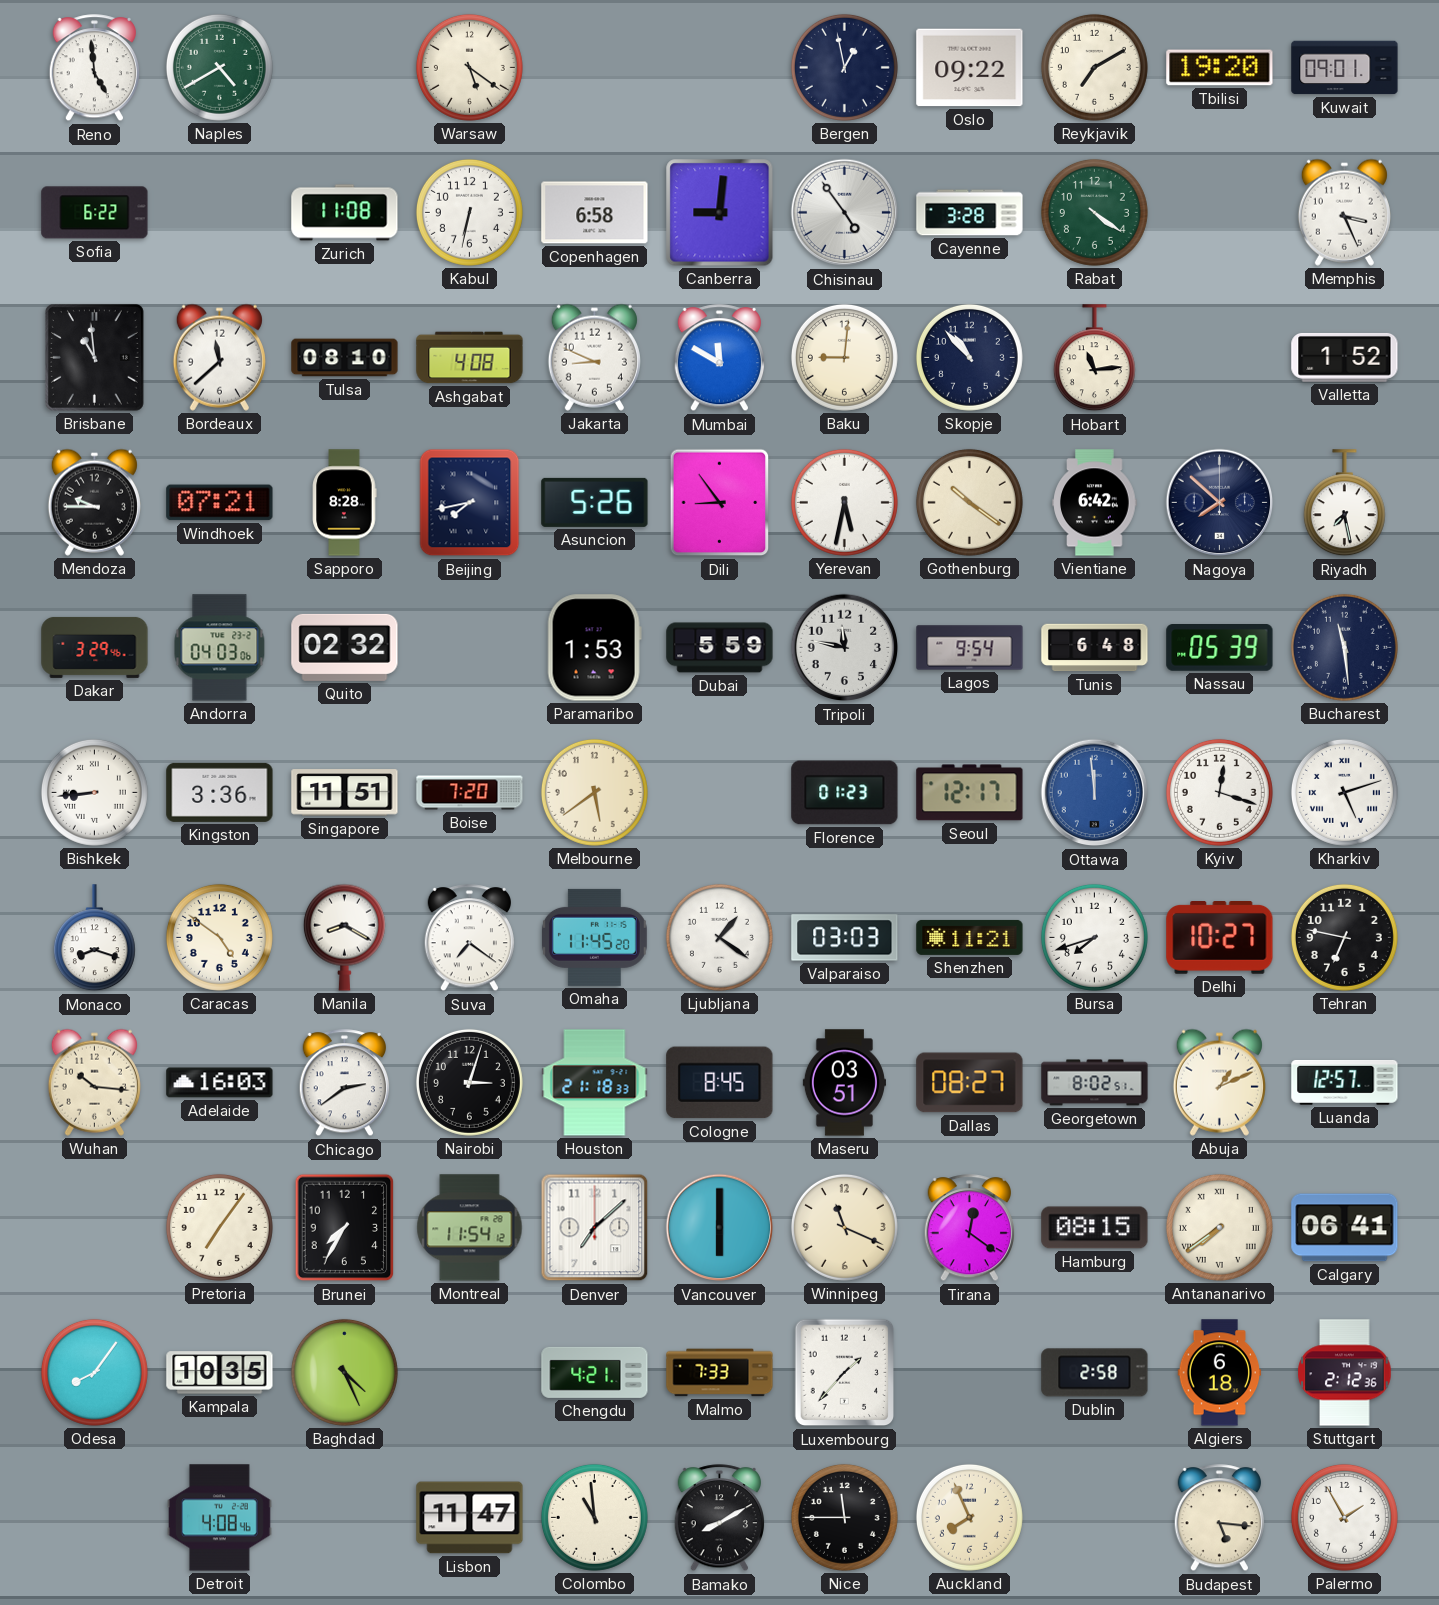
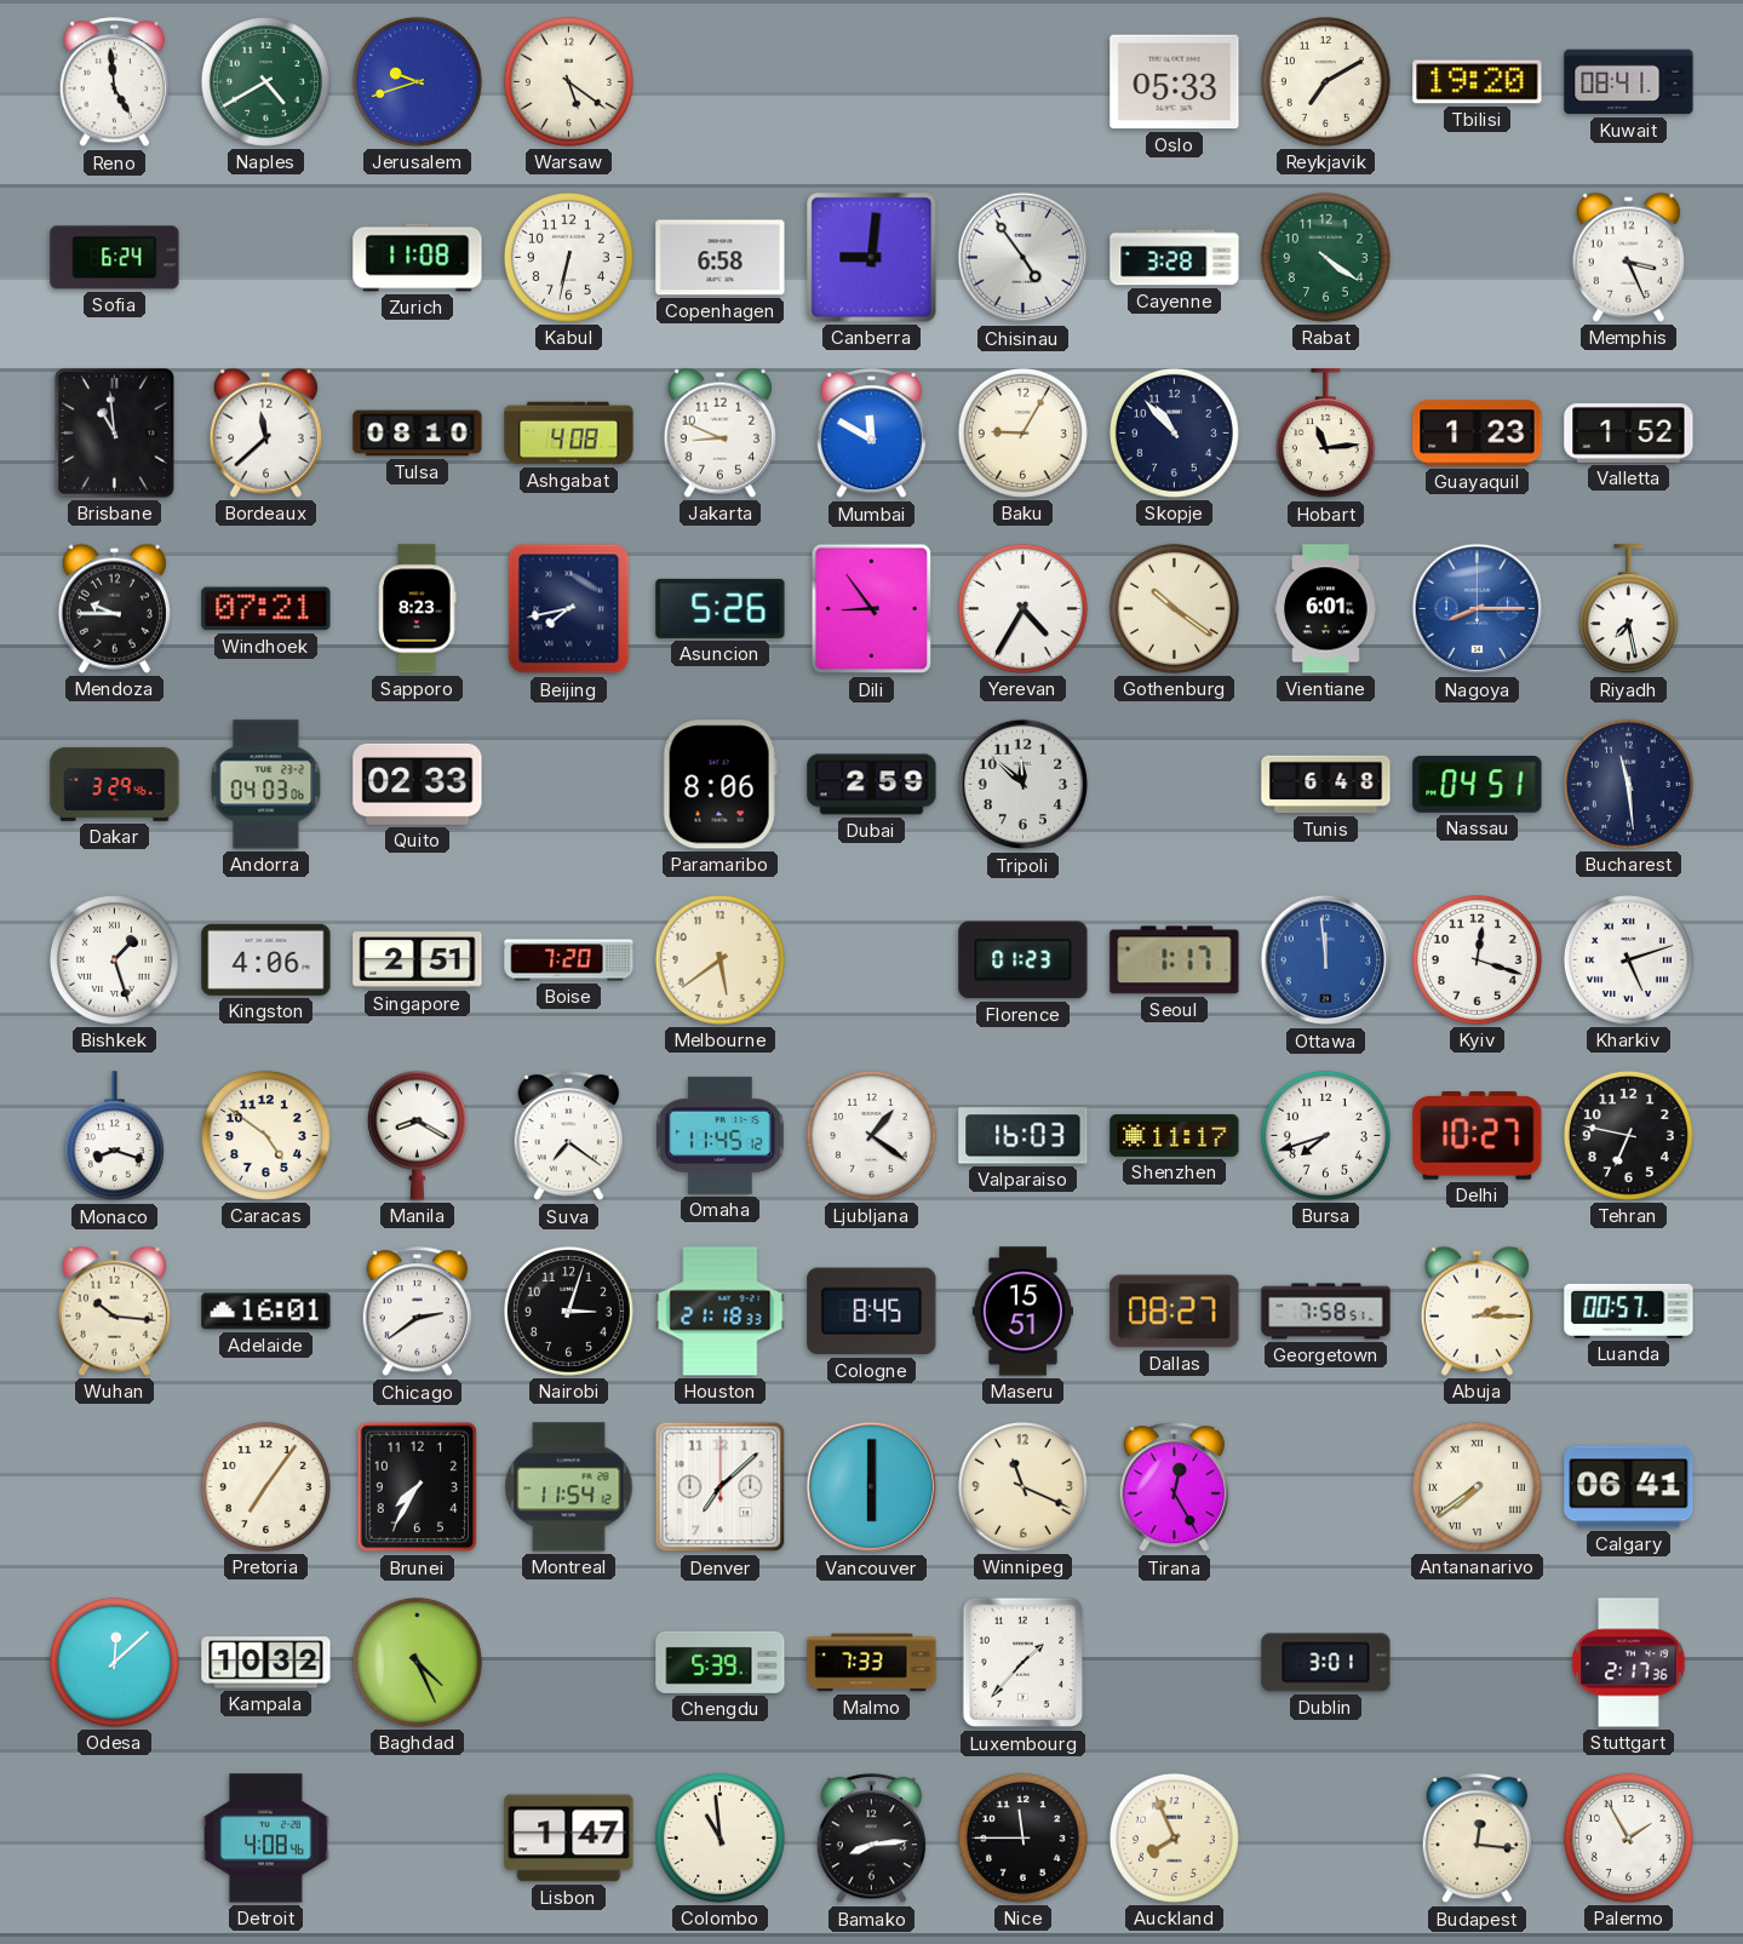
Jerusalem: none -> 9:42 (417, 81)
Bergen: 12:58 -> none (844, 67)
Oslo: 09:22 -> 05:33 (1175, 82)
Kuwait: 09:01 -> 08:41 (1629, 82)
Sofia: 6:22 -> 6:24 (115, 258)
Baku: 9:01 -> 9:05 (1022, 432)
Guayaquil: none -> 1:23 (1478, 434)
Sapporo: 8:28 -> 8:23 (418, 609)
Yerevan: 5:32 -> 4:35 (1022, 608)
Vientiane: 6:42 -> 6:01 (1326, 609)
Nagoya: 7:52 -> 8:15 (1478, 609)
Nagoya dial: navy -> blue (1478, 609)
Quito: 02:32 -> 02:33 (418, 784)
Paramaribo: 1:53 -> 8:06 (719, 785)
Dubai: 5:59 -> 2:59 (872, 785)
Tripoli: 11:47 -> 11:52 (1024, 785)
Lagos: 9:54 -> none (970, 648)
Nassau: 05:39 -> 04:51 (1478, 785)
Bishkek: 8:44 -> 1:27 (114, 959)
Kingston: 3:36 -> 4:06 (266, 959)
Singapore: 11:51 -> 2:51 (418, 960)
Seoul: 12:17 -> 1:17 (1175, 960)
Omaha: 11:45:20 -> 11:45:12 (719, 1135)
Valparaiso: 03:03 -> 16:03 (1024, 1136)
Shenzhen: 11:21 -> 11:17 (1175, 1135)
Adelaide: 16:03 -> 16:01 (266, 1312)
Maseru: 03:51 -> 15:51 (1022, 1312)
Georgetown: 8:02 -> 7:58 (1326, 1312)
Abuja: 1:11 -> 2:15 (1477, 1311)
Luanda: 12:57 -> 00:57 (1629, 1311)
Tirana: 12:21 -> 12:25 (1174, 1487)
Hamburg: 08:15 -> none (1095, 1228)
Odesa: 8:06 -> 12:08 (114, 1662)
Kampala: 10:35 -> 10:32 (266, 1663)
Chengdu: 4:21 -> 5:39 (721, 1662)
Dublin: 2:58 -> 3:01 (1326, 1663)
Algiers: 6:18 -> none (1220, 1373)
Stuttgart: 2:12 -> 2:17 (1629, 1663)
Lisbon: 11:47 -> 1:47 (569, 1839)
Bamako: 8:10 -> 8:14 (871, 1839)
Budapest: 5:16 -> 12:16 (1477, 1839)
